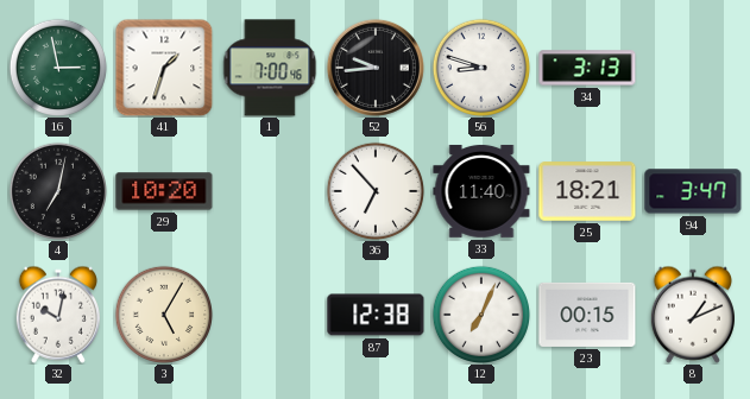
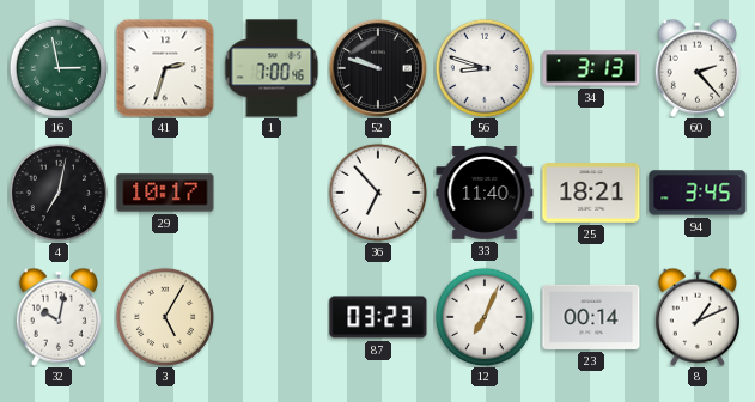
41: 1:33 -> 2:33 (165, 68)
52: 9:44 -> 9:48 (378, 68)
60: none -> 2:23 (698, 68)
29: 10:20 -> 10:17 (165, 193)
94: 3:47 -> 3:45 (698, 193)
87: 12:38 -> 03:23 (378, 317)
23: 00:15 -> 00:14 (591, 317)
